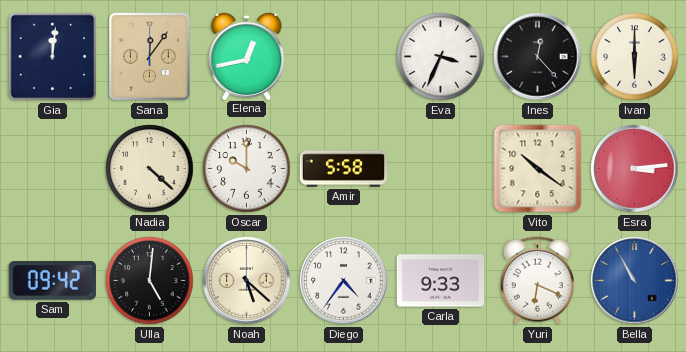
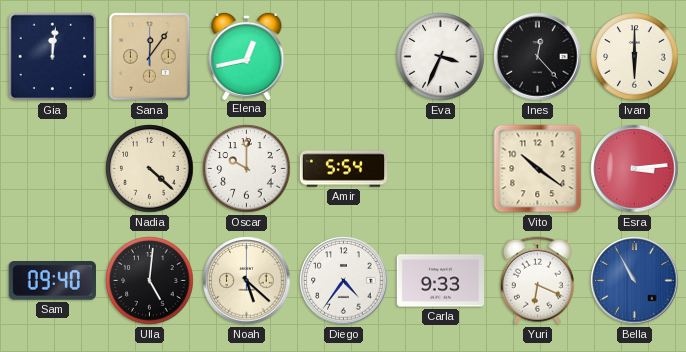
Amir: 5:58 -> 5:54 (344, 169)
Sam: 09:42 -> 09:40 (52, 281)
